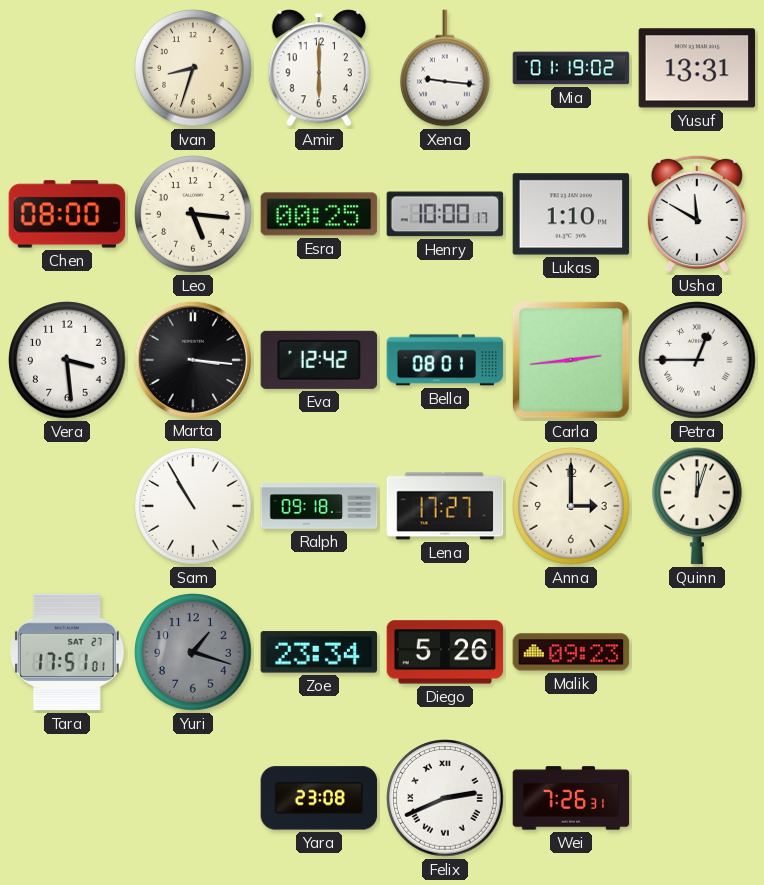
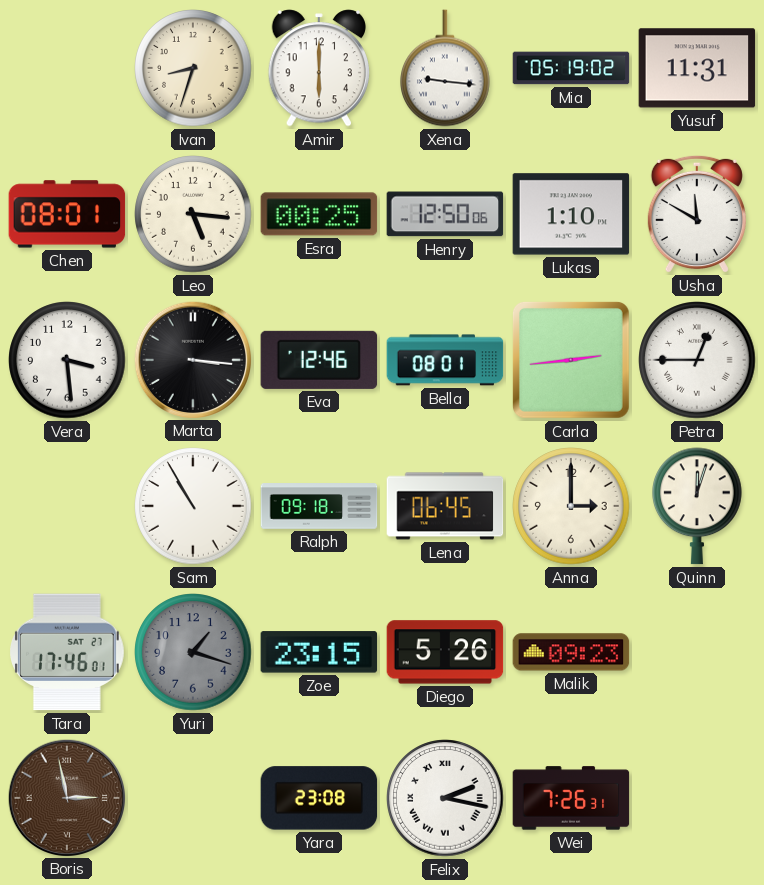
Mia: 01:19 -> 05:19 (571, 68)
Yusuf: 13:31 -> 11:31 (697, 68)
Chen: 08:00 -> 08:01 (67, 214)
Henry: 10:00 -> 12:50 (445, 214)
Eva: 12:42 -> 12:46 (319, 360)
Lena: 17:27 -> 06:45 (445, 506)
Tara: 17:51 -> 17:46 (68, 652)
Zoe: 23:34 -> 23:15 (319, 652)
Boris: none -> 2:58 (66, 797)
Felix: 2:41 -> 2:17 (445, 798)
